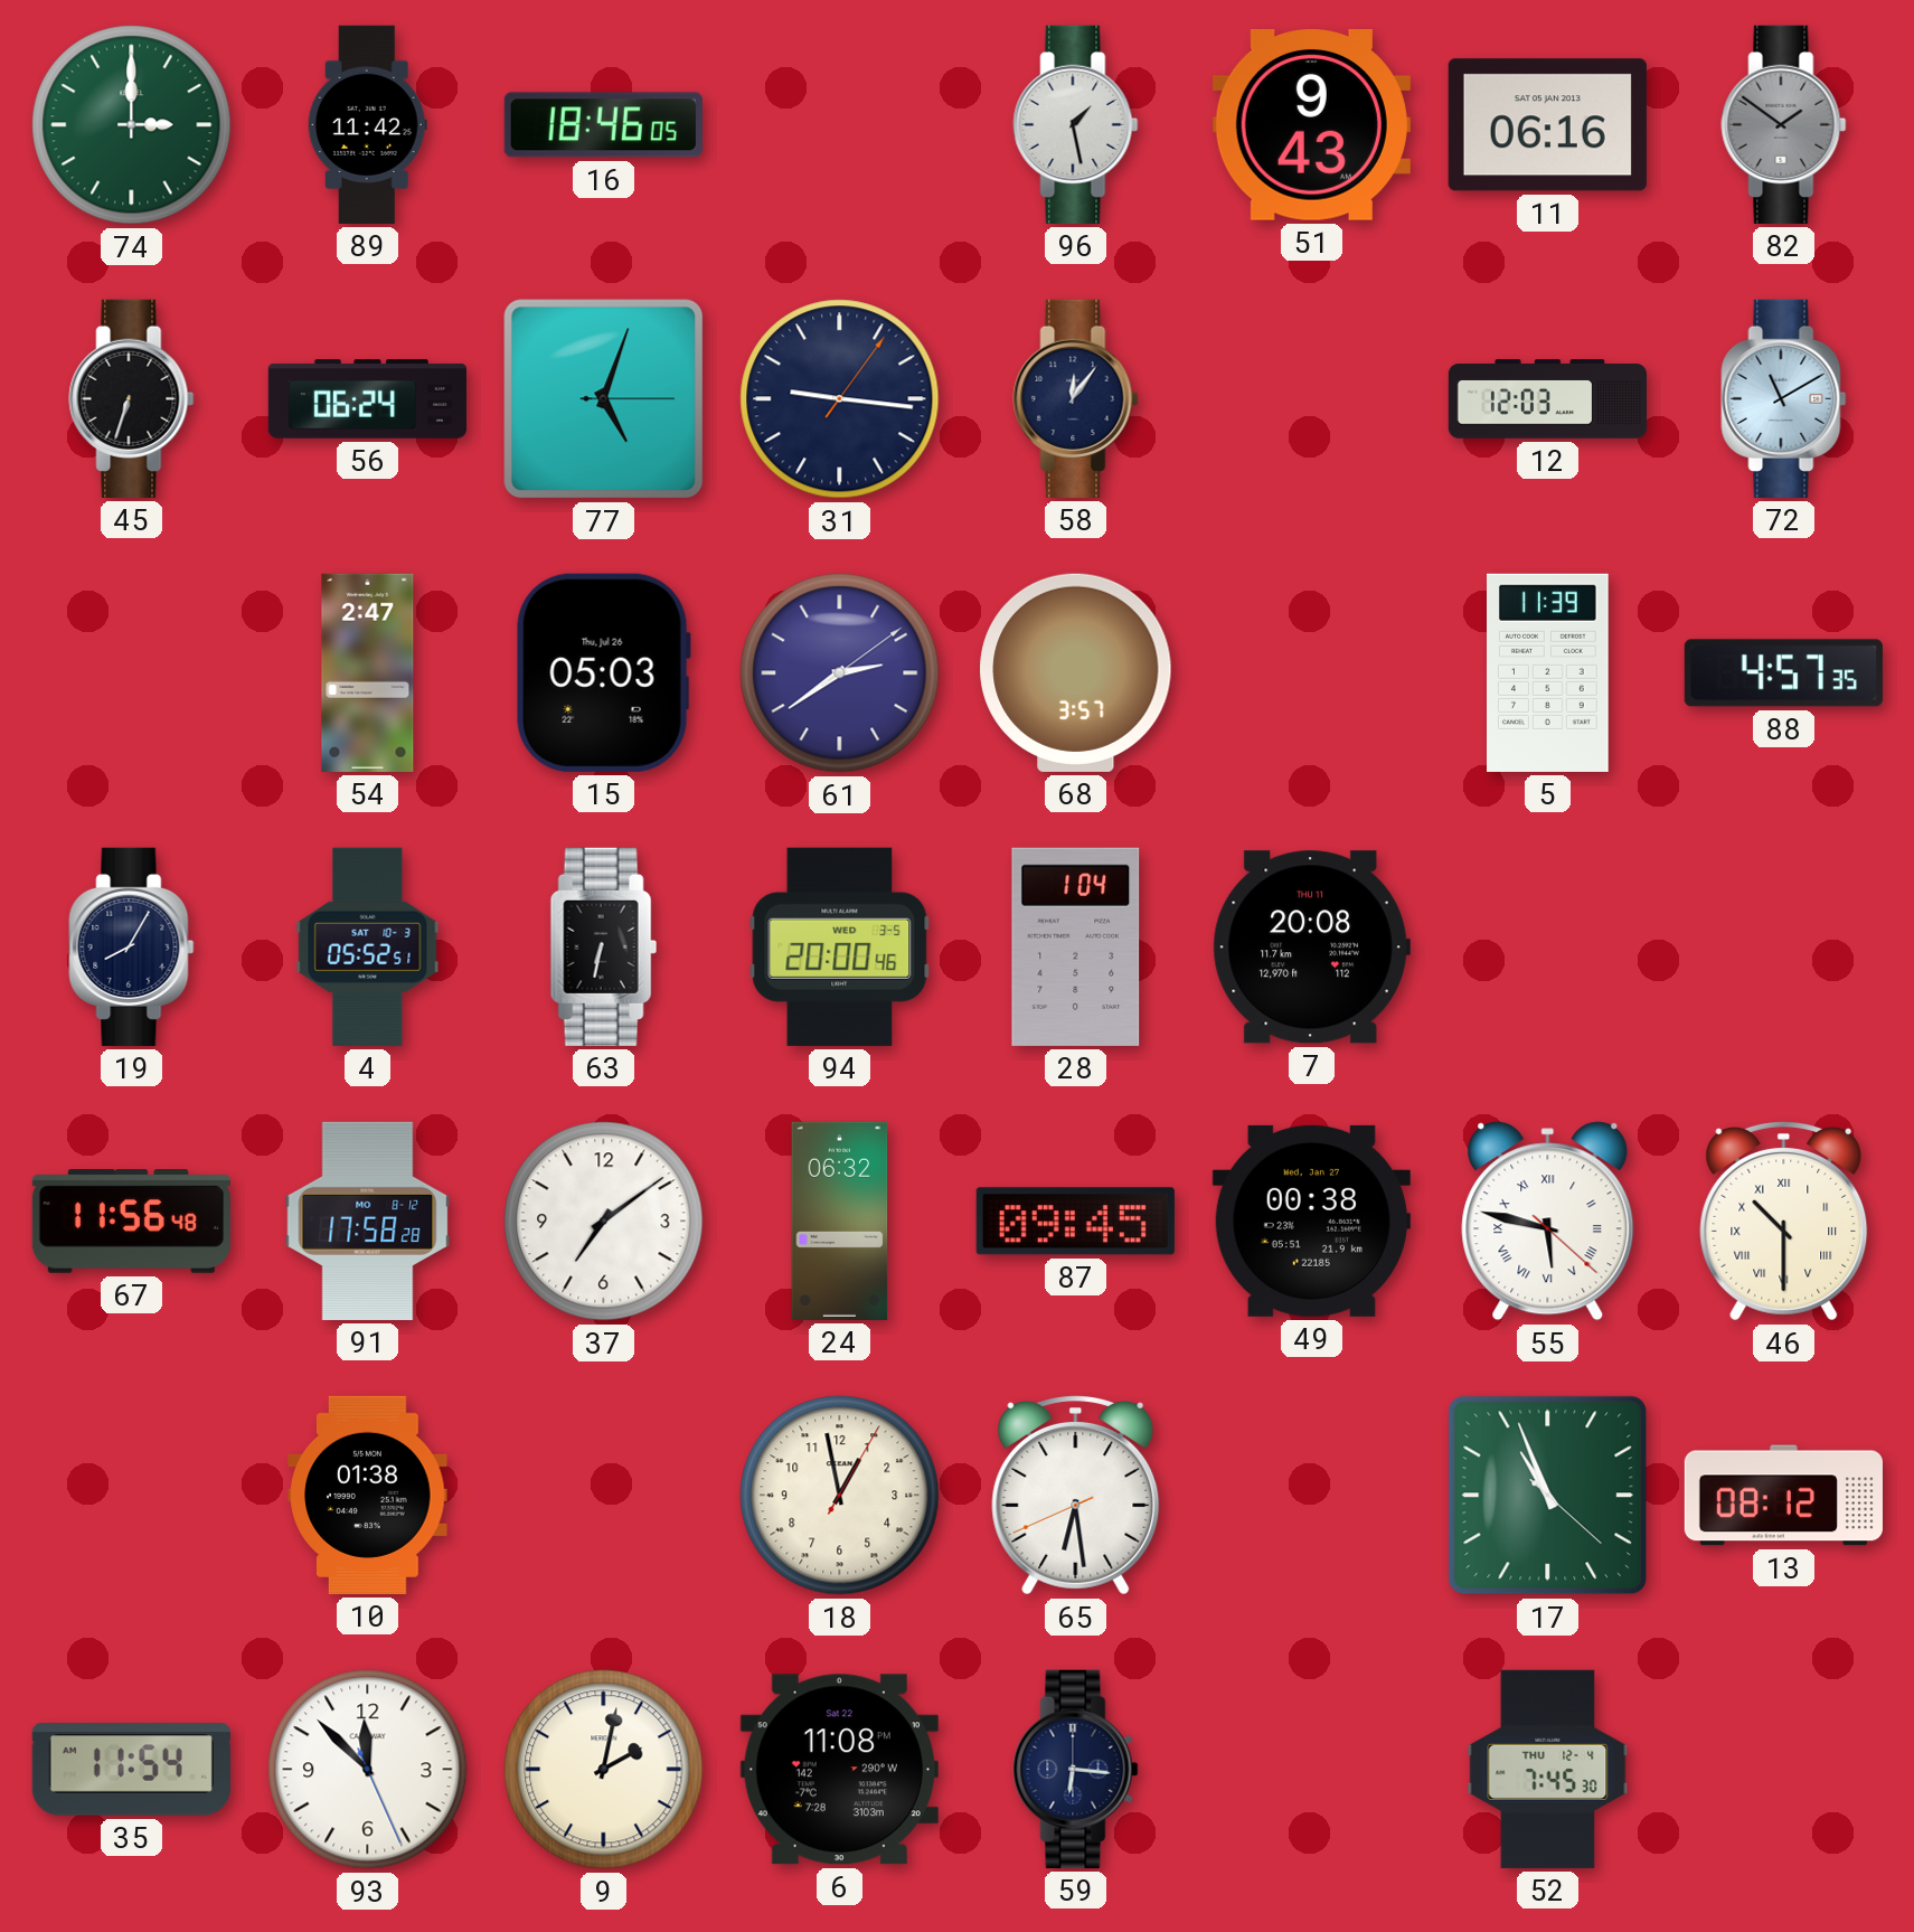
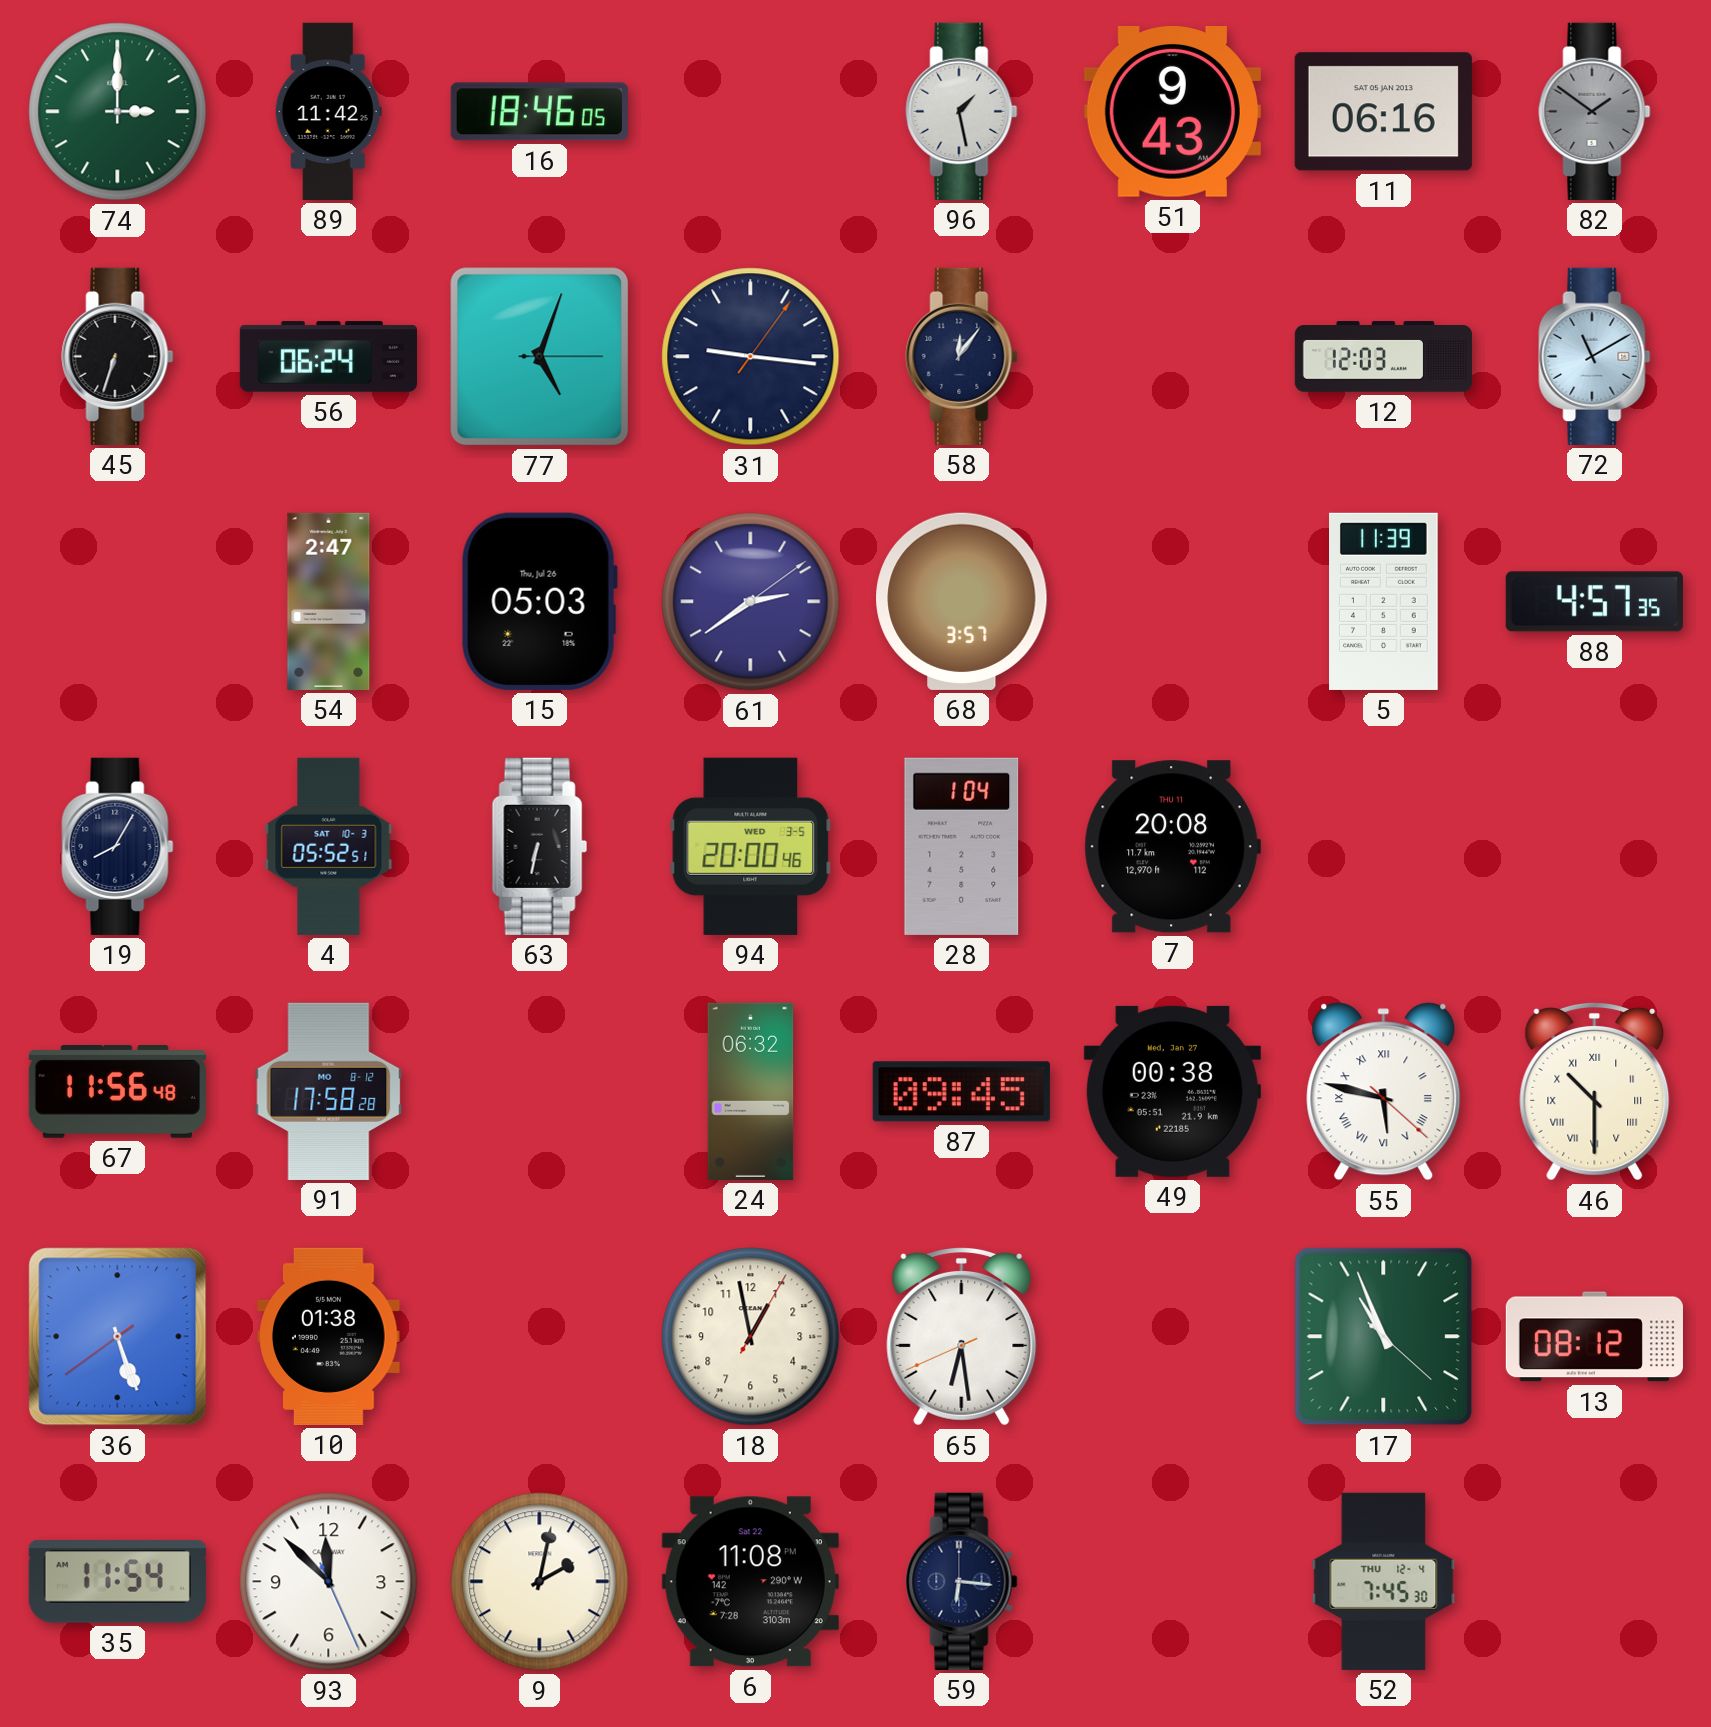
37: 7:09 -> none (604, 1222)
36: none -> 5:26 (118, 1337)
